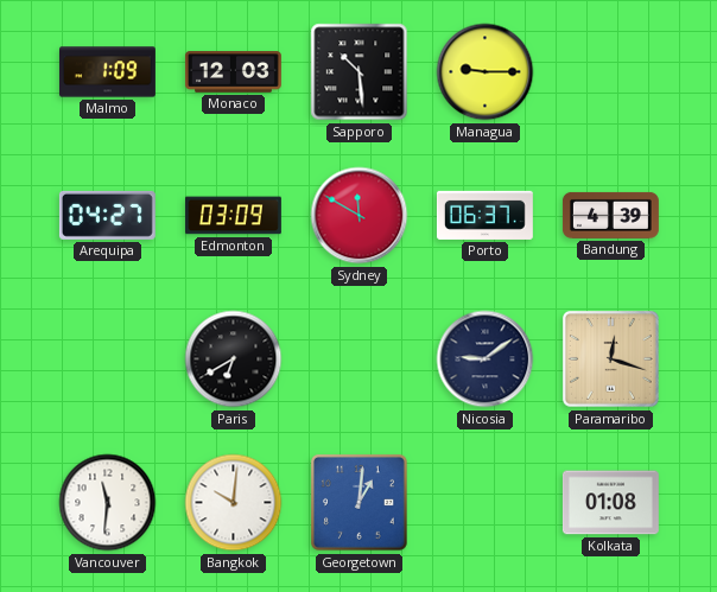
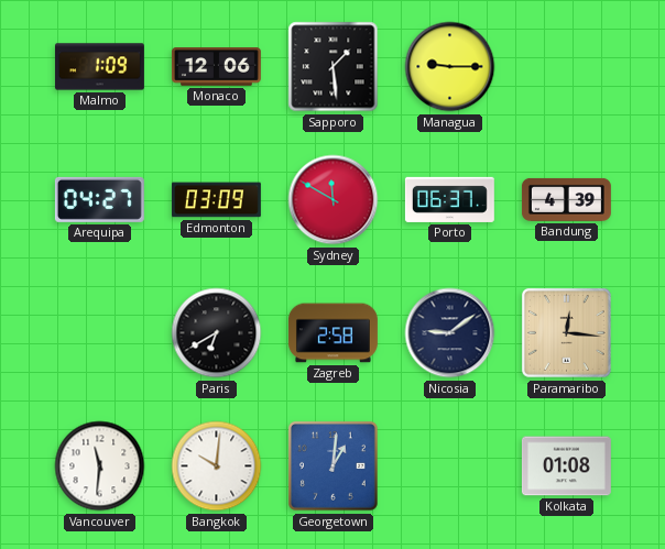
Monaco: 12:03 -> 12:06 (216, 67)
Sapporo: 10:29 -> 1:29 (334, 67)
Zagreb: none -> 2:58 (332, 333)
Paramaribo: 12:18 -> 12:16 (567, 333)
